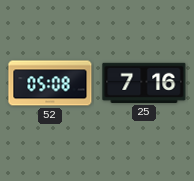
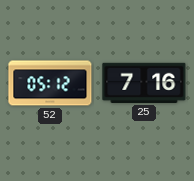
52: 05:08 -> 05:12 (50, 83)
